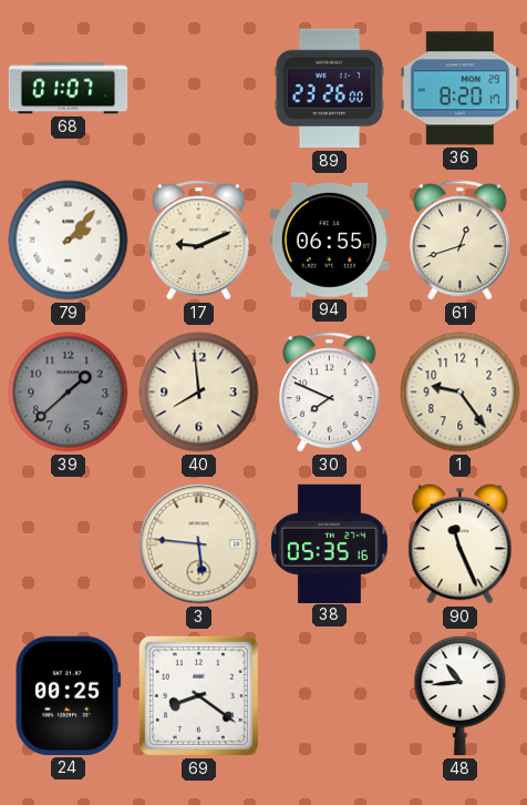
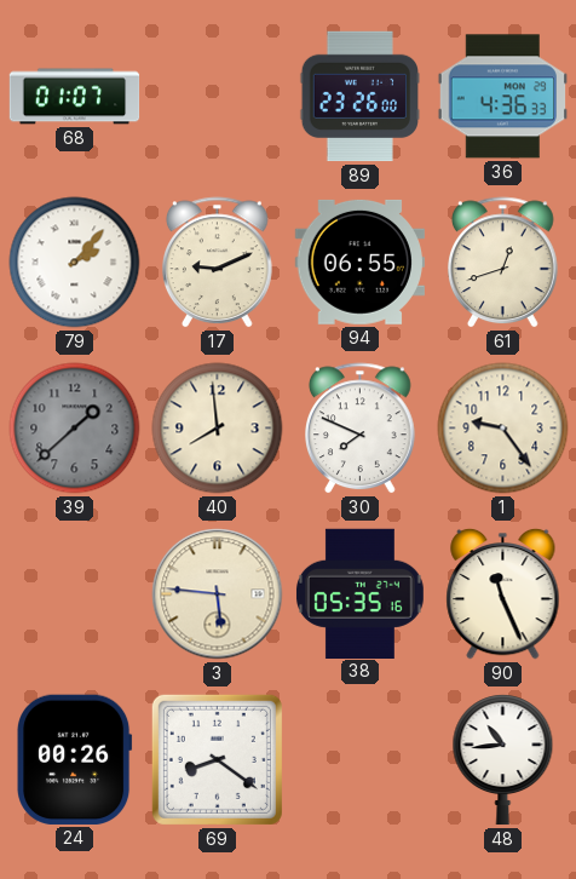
36: 8:20 -> 4:36 (502, 97)
24: 00:25 -> 00:26 (75, 759)
